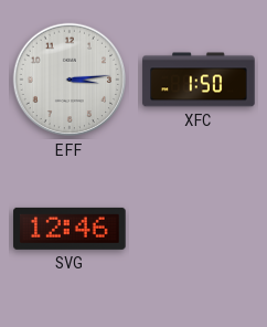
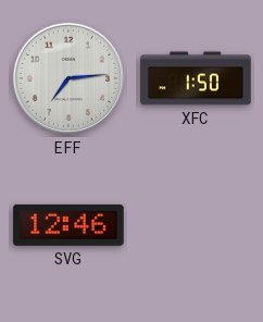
EFF: 3:14 -> 7:14 (68, 78)
